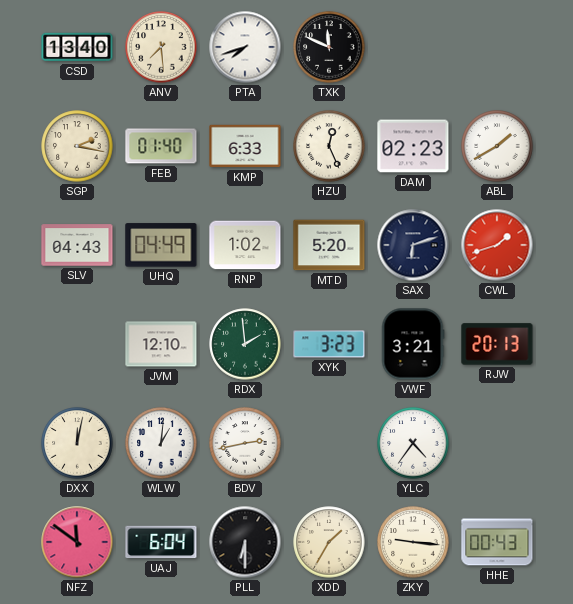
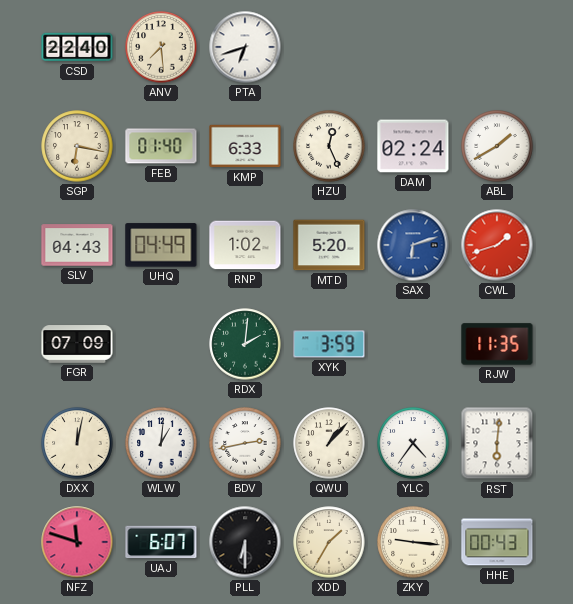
CSD: 13:40 -> 22:40 (77, 47)
PTA: 7:42 -> 6:42 (245, 47)
TXK: 11:49 -> none (329, 47)
SGP: 2:17 -> 6:17 (77, 146)
DAM: 02:23 -> 02:24 (413, 146)
SAX dial: navy -> blue (413, 245)
FGR: none -> 07:09 (77, 344)
JVM: 12:10 -> none (161, 344)
RDX: 1:59 -> 2:01 (245, 344)
XYK: 3:23 -> 3:59 (329, 344)
VWF: 3:21 -> none (413, 344)
RJW: 20:13 -> 11:35 (497, 344)
QWU: none -> 1:07 (329, 443)
RST: none -> 6:01 (497, 443)
NFZ: 11:51 -> 11:48 (77, 542)
UAJ: 6:04 -> 6:07 (161, 542)
